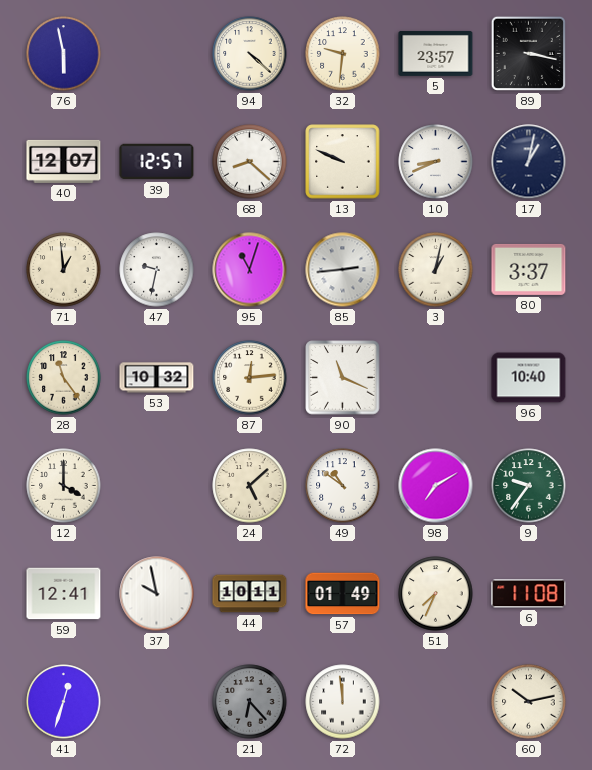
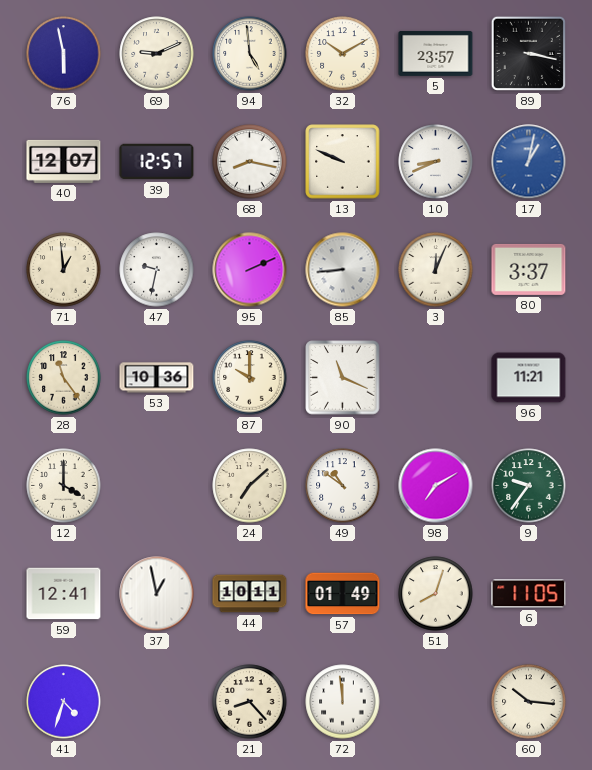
69: none -> 9:11 (157, 54)
94: 4:22 -> 4:59 (250, 54)
32: 9:31 -> 10:10 (343, 54)
68: 8:22 -> 8:17 (250, 162)
17 dial: navy -> blue (529, 162)
95: 11:03 -> 2:11 (250, 270)
85: 2:44 -> 8:44 (343, 270)
3: 1:02 -> 12:04 (436, 270)
53: 10:32 -> 10:36 (157, 378)
87: 12:14 -> 10:00 (250, 378)
96: 10:40 -> 11:21 (529, 378)
24: 5:08 -> 7:08 (250, 486)
37: 9:58 -> 12:58 (157, 594)
51: 7:34 -> 8:03 (436, 594)
6: 11:08 -> 11:05 (529, 594)
41: 12:33 -> 4:33 (64, 702)
21: 6:23 -> 8:23 (250, 702)
21 dial: grey -> cream (250, 702)
60: 10:13 -> 10:16 (529, 702)
